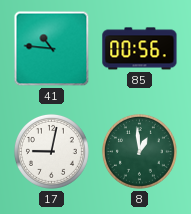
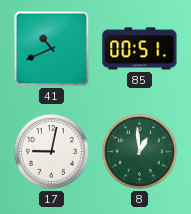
41: 10:46 -> 10:41 (52, 49)
85: 00:56 -> 00:51 (140, 49)
